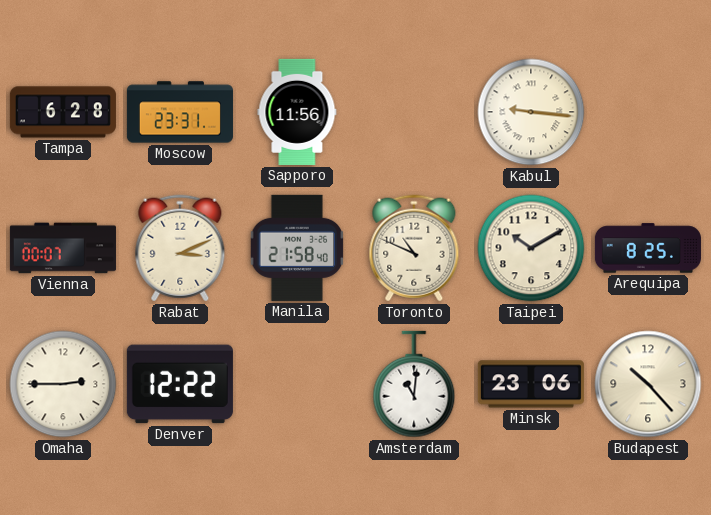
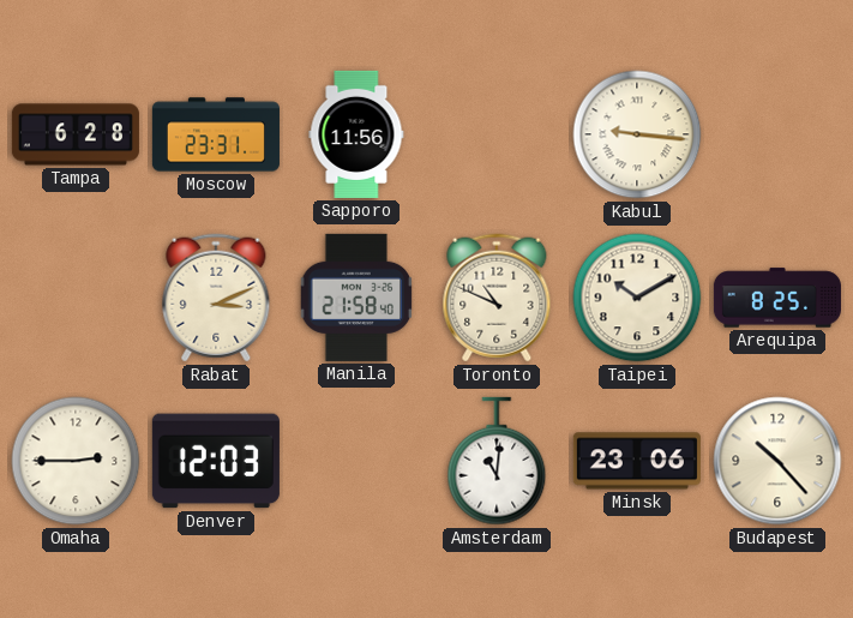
Vienna: 00:07 -> none (63, 248)
Denver: 12:22 -> 12:03 (216, 461)
